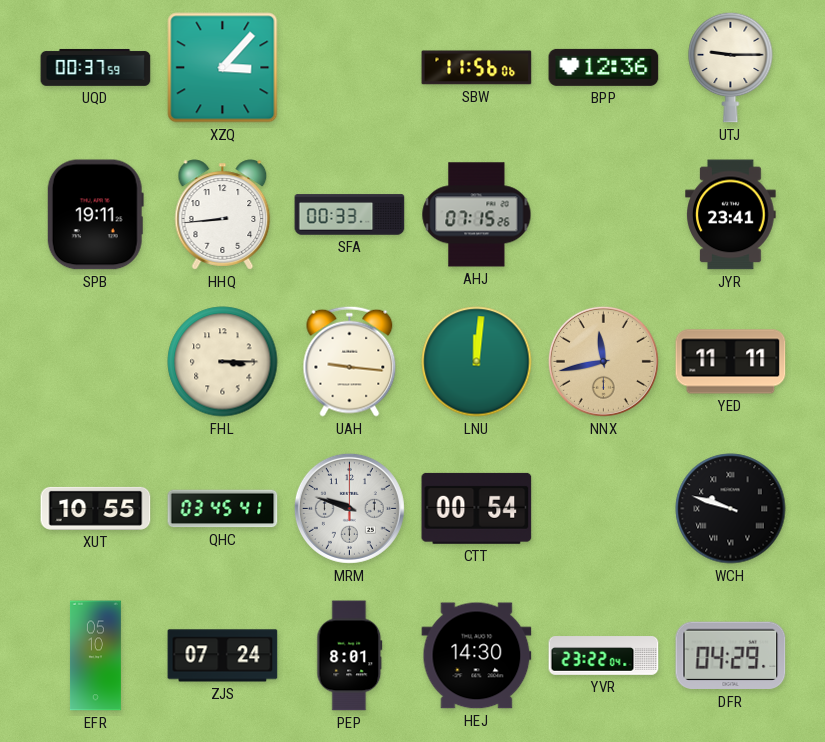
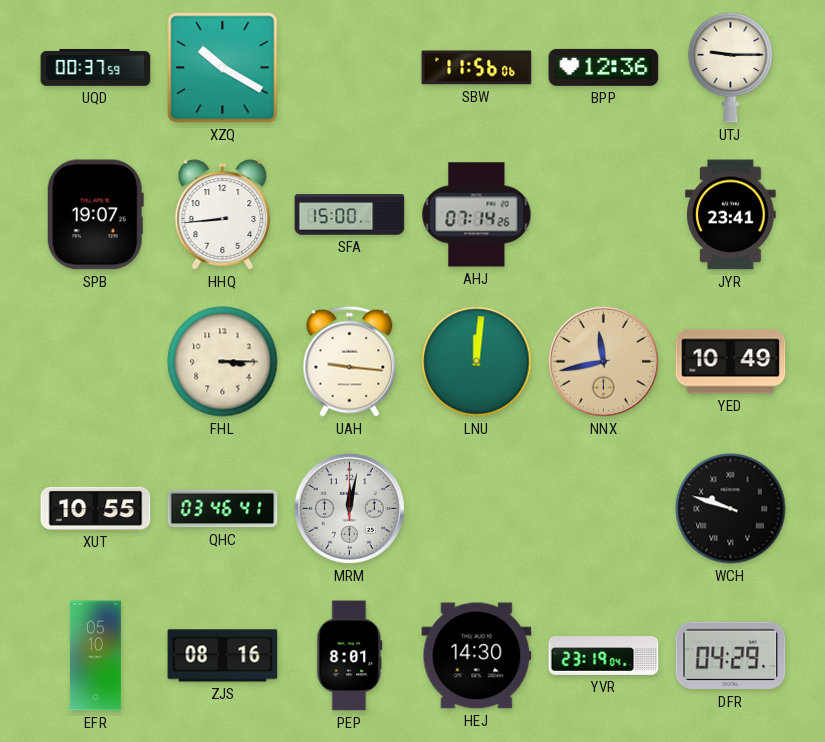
XZQ: 3:07 -> 10:20 (223, 68)
SPB: 19:11 -> 19:07 (95, 215)
SFA: 00:33 -> 15:00 (350, 215)
AHJ: 07:15 -> 07:14 (477, 215)
YED: 11:11 -> 10:49 (731, 362)
QHC: 03:45 -> 03:46 (223, 509)
MRM: 9:48 -> 12:02 (349, 508)
CTT: 00:54 -> none (477, 508)
ZJS: 07:24 -> 08:16 (223, 656)
YVR: 23:22 -> 23:19 (604, 656)
